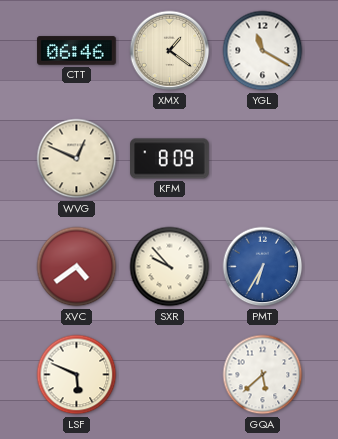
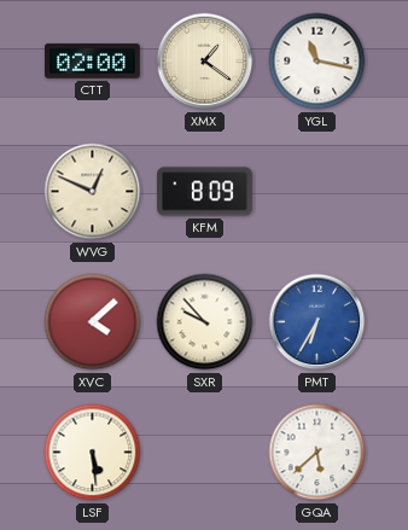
CTT: 06:46 -> 02:00 (93, 62)
YGL: 11:20 -> 11:17 (317, 62)
XVC: 4:39 -> 4:08 (93, 322)
LSF: 5:49 -> 5:29 (93, 453)
